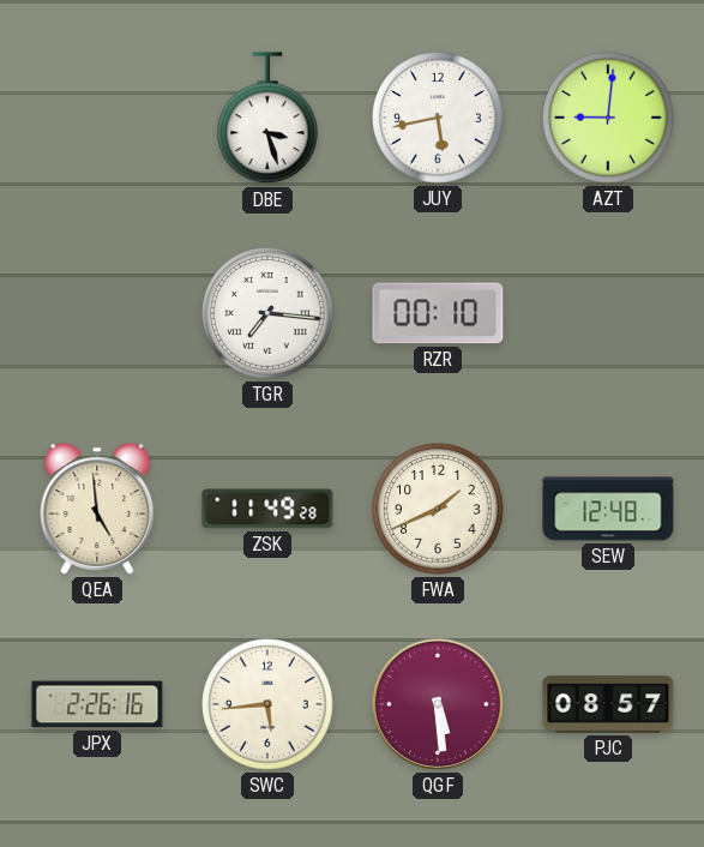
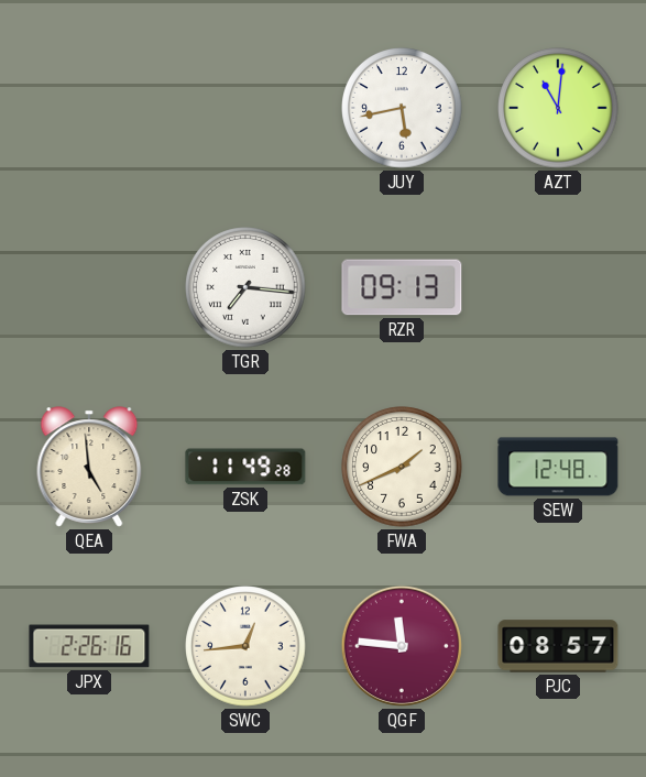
DBE: 3:27 -> none (269, 119)
AZT: 9:01 -> 11:01 (558, 108)
RZR: 00:10 -> 09:13 (402, 287)
SWC: 5:44 -> 12:44 (245, 646)
QGF: 5:29 -> 11:46 (402, 646)
